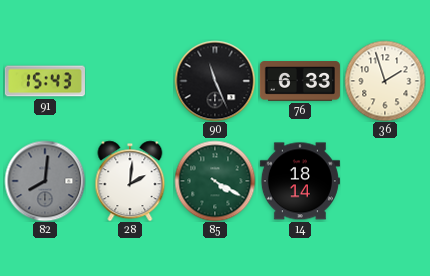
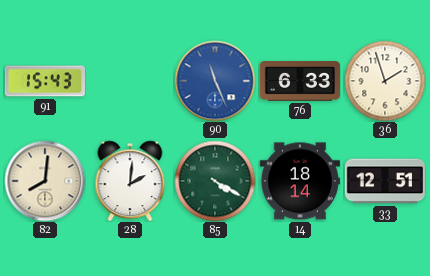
90 dial: black -> blue (215, 81)
82 dial: grey -> cream (45, 181)
33: none -> 12:51 (385, 181)
